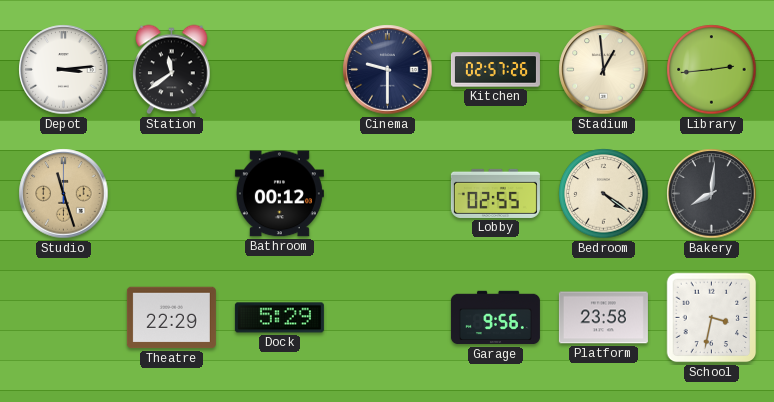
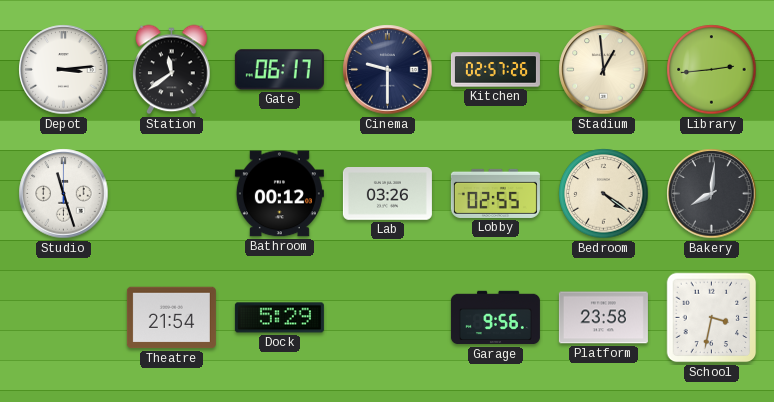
Gate: none -> 06:17 (279, 70)
Studio dial: champagne -> white (64, 194)
Lab: none -> 03:26 (387, 194)
Theatre: 22:29 -> 21:54 (171, 318)
